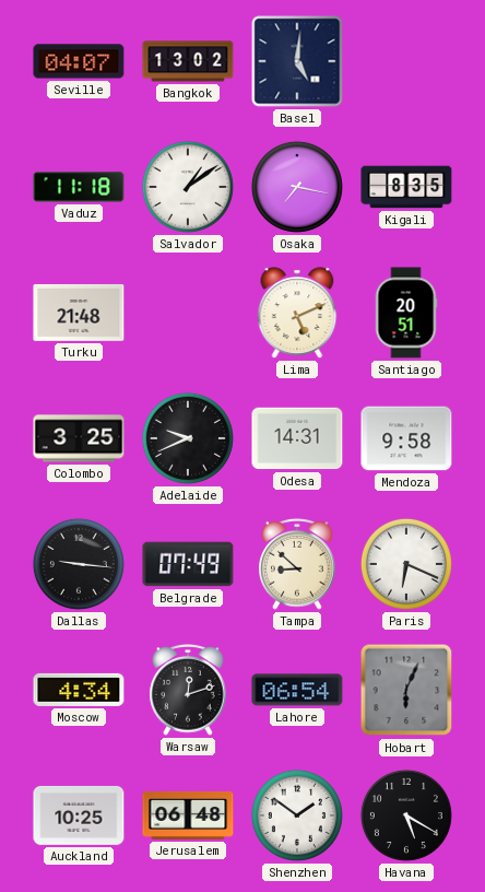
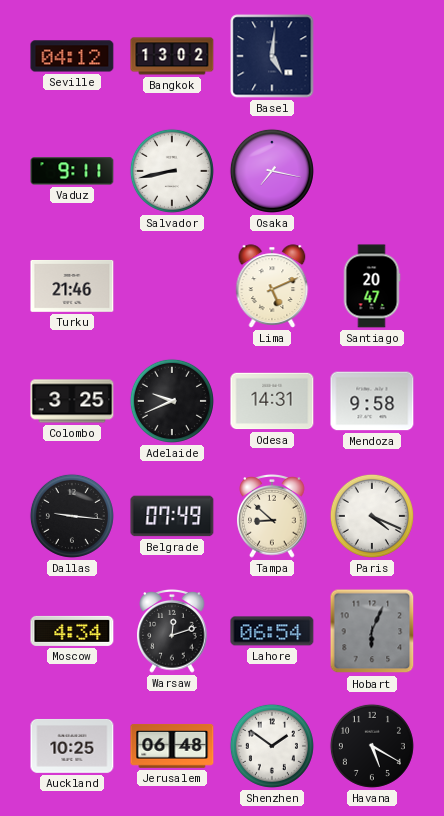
Seville: 04:07 -> 04:12 (72, 56)
Vaduz: 11:18 -> 9:11 (72, 171)
Salvador: 1:09 -> 8:43 (172, 171)
Kigali: 8:35 -> none (406, 187)
Turku: 21:48 -> 21:46 (72, 286)
Santiago: 20:51 -> 20:47 (372, 286)
Paris: 6:19 -> 4:19 (372, 516)
